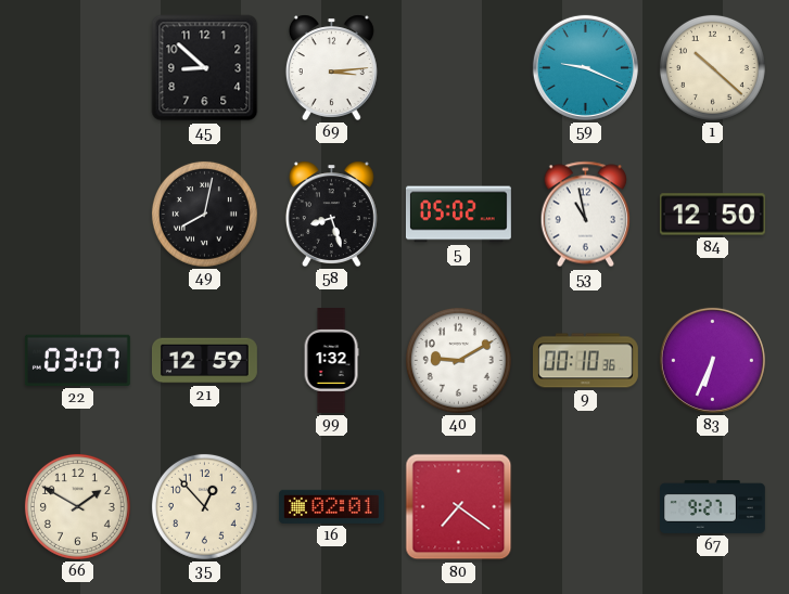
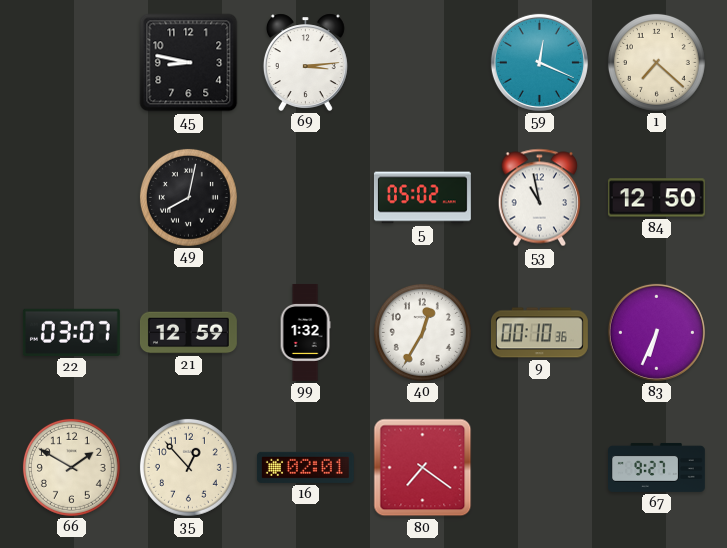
45: 8:52 -> 8:47 (189, 63)
59: 9:19 -> 12:19 (539, 62)
1: 10:22 -> 7:22 (656, 62)
58: 8:27 -> none (331, 214)
40: 9:10 -> 12:35 (422, 332)
